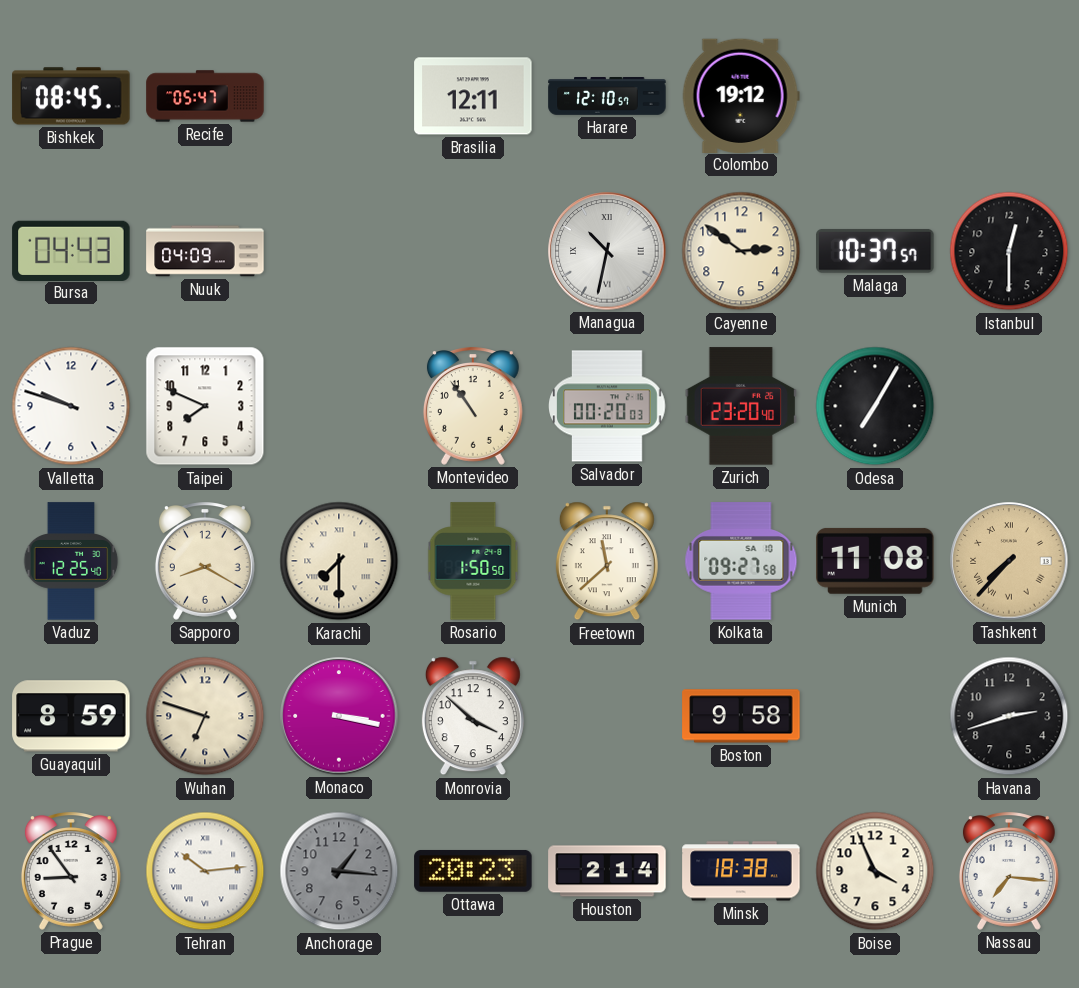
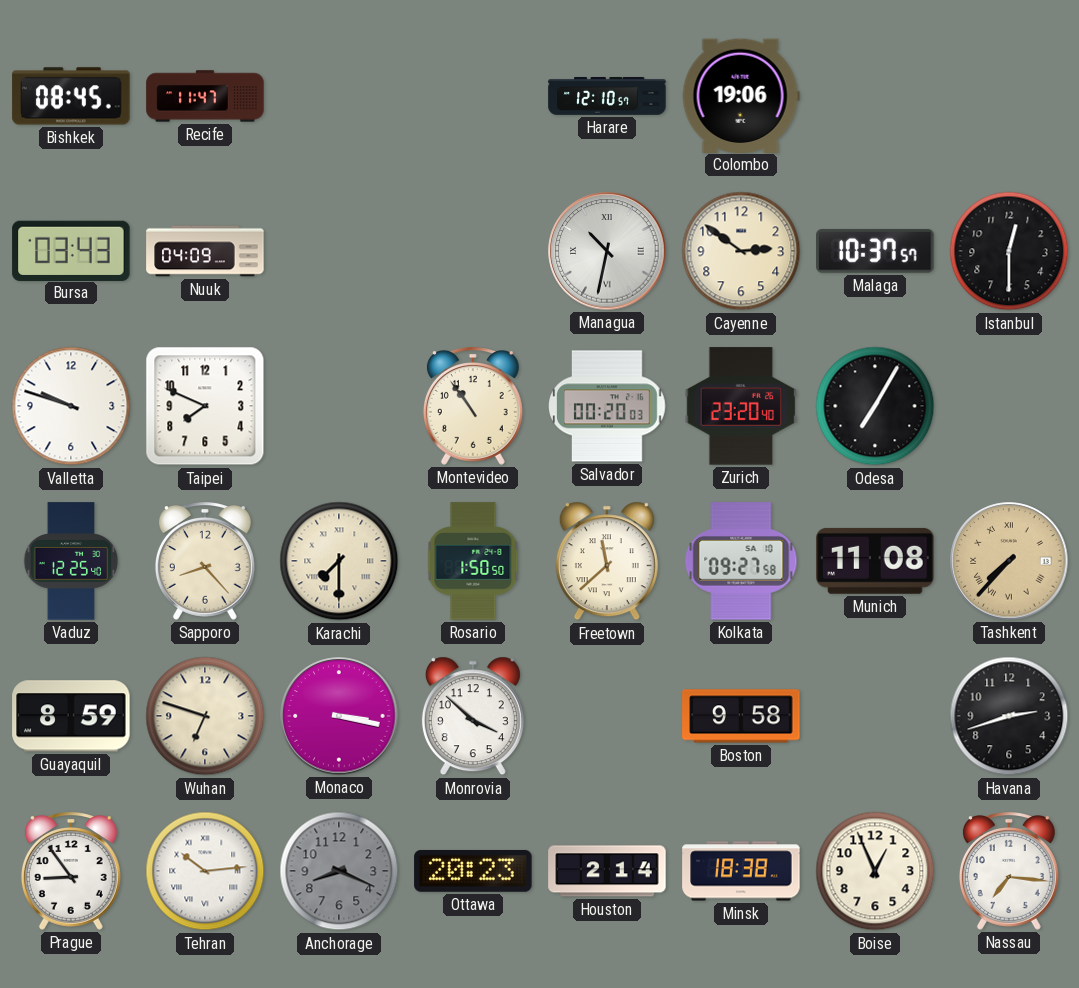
Recife: 05:47 -> 11:47 (205, 96)
Brasilia: 12:11 -> none (473, 96)
Colombo: 19:12 -> 19:06 (741, 95)
Bursa: 04:43 -> 03:43 (71, 250)
Sapporo: 8:20 -> 8:23 (205, 561)
Anchorage: 1:16 -> 8:19 (339, 871)
Boise: 3:56 -> 12:56 (875, 871)
